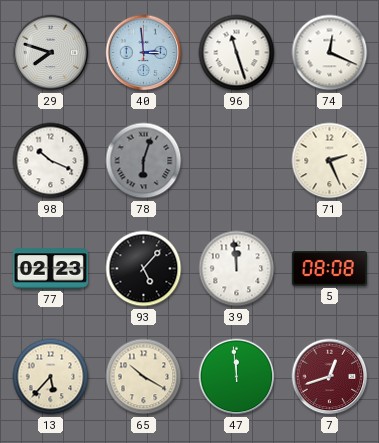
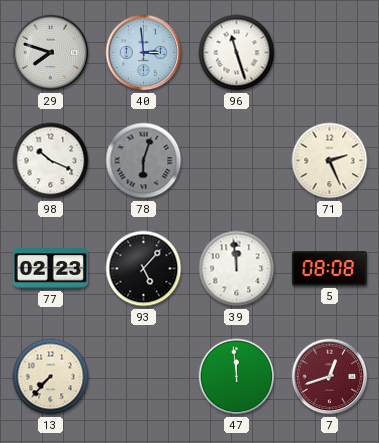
74: 12:19 -> none (330, 53)
13: 5:37 -> 7:37 (51, 377)
65: 10:20 -> none (144, 377)
